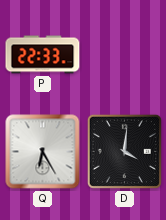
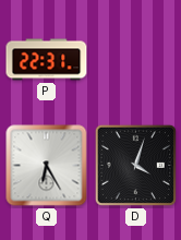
P: 22:33 -> 22:31 (47, 60)
D: 4:01 -> 4:03 (135, 165)
